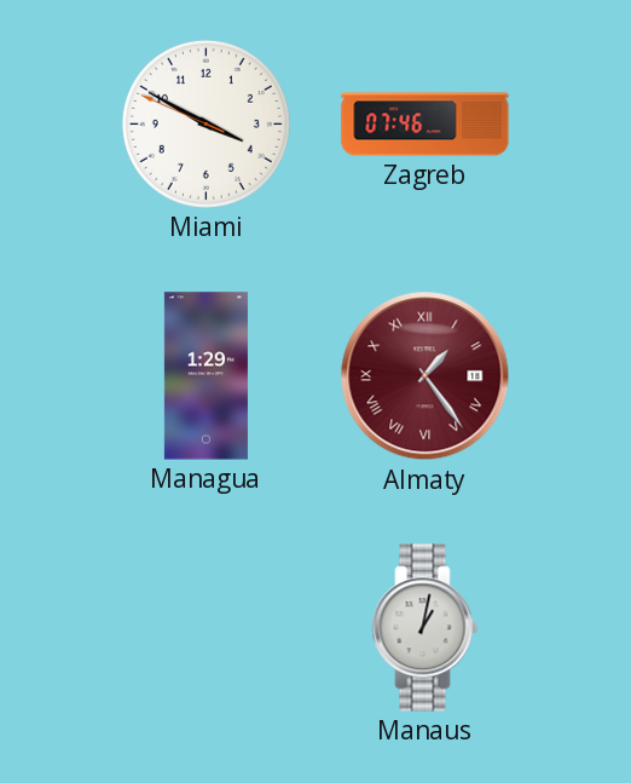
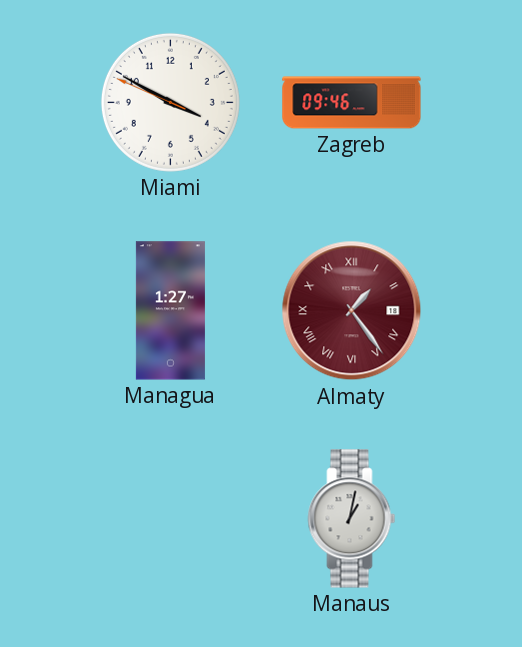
Zagreb: 07:46 -> 09:46 (352, 103)
Managua: 1:29 -> 1:27 (170, 311)
